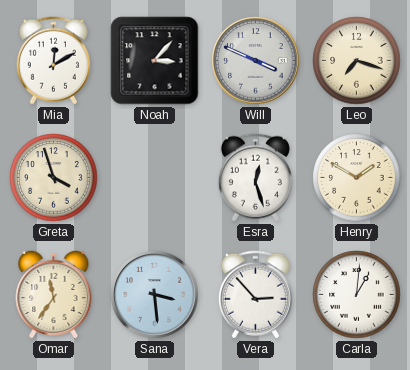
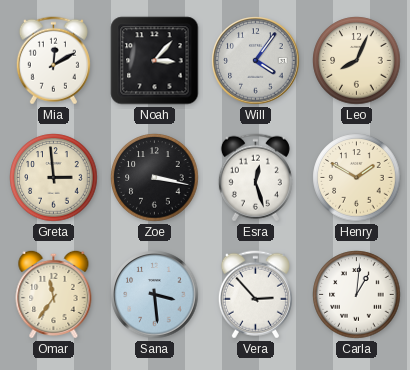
Will: 3:49 -> 4:06 (256, 61)
Leo: 7:18 -> 8:04 (357, 61)
Greta: 3:57 -> 2:59 (54, 178)
Zoe: none -> 3:17 (155, 178)
